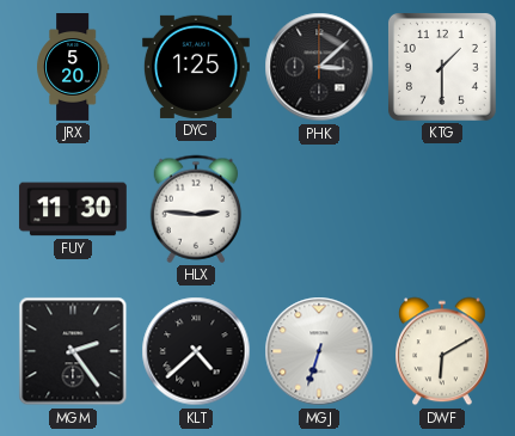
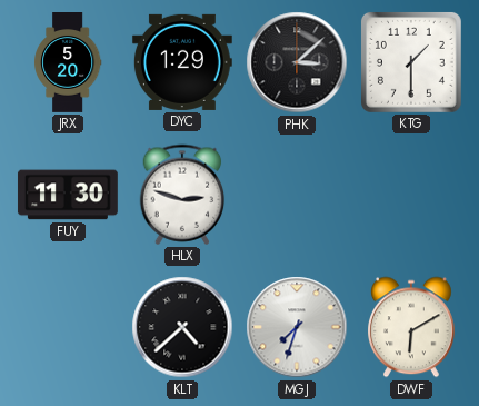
DYC: 1:25 -> 1:29 (182, 62)
HLX: 2:46 -> 2:48 (182, 195)
MGM: 2:24 -> none (73, 351)
MGJ: 6:33 -> 7:33 (297, 327)
